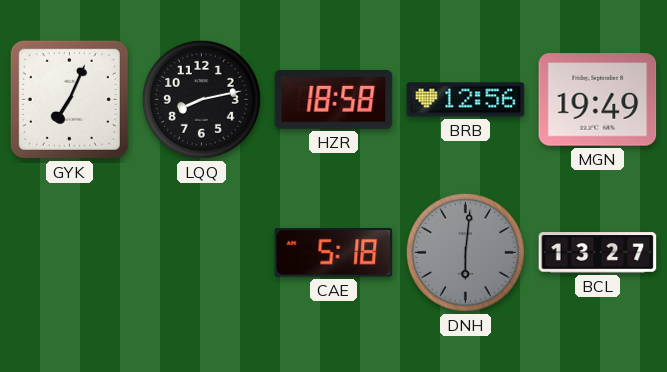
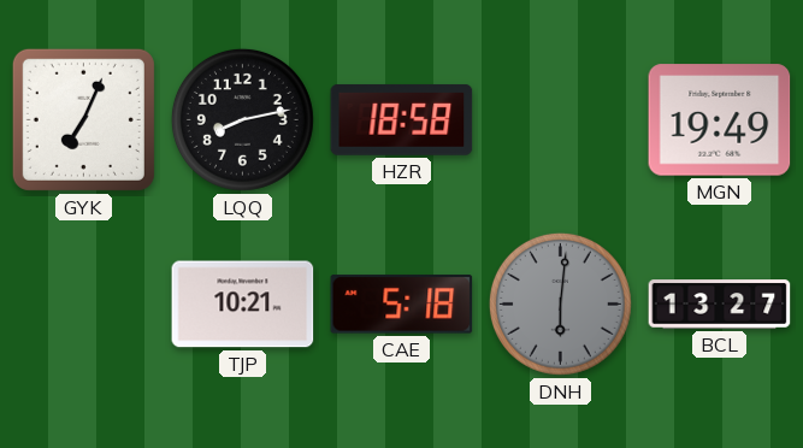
BRB: 12:56 -> none (466, 100)
TJP: none -> 10:21 (243, 305)
